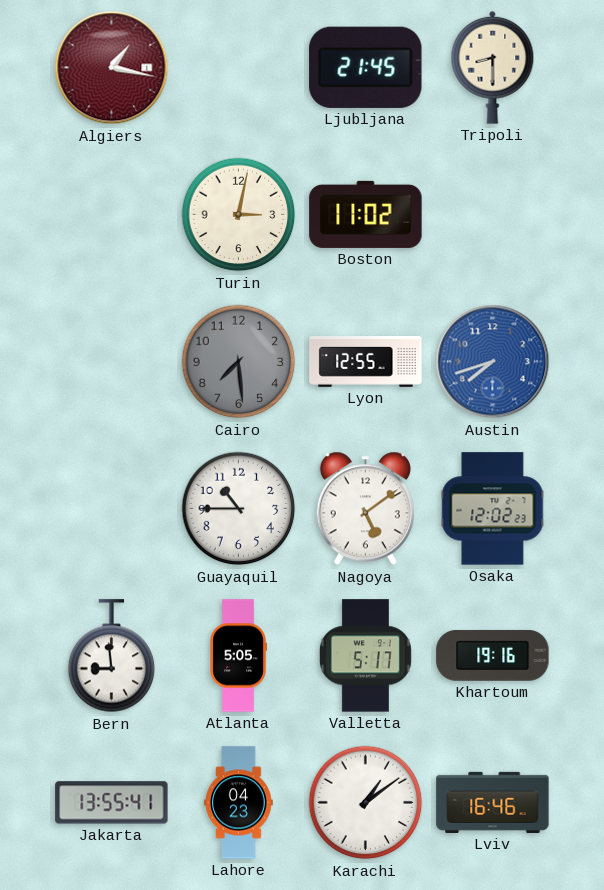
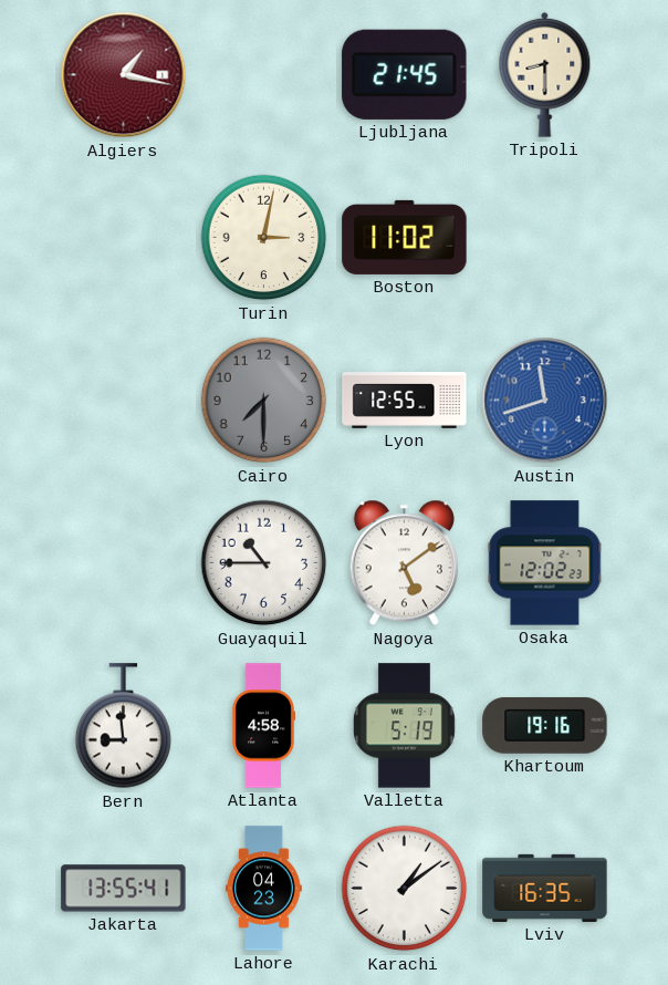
Cairo: 7:29 -> 7:30 (264, 401)
Austin: 7:42 -> 11:42 (545, 401)
Atlanta: 5:05 -> 4:58 (263, 726)
Valletta: 5:17 -> 5:19 (404, 726)
Lviv: 16:46 -> 16:35 (545, 888)
